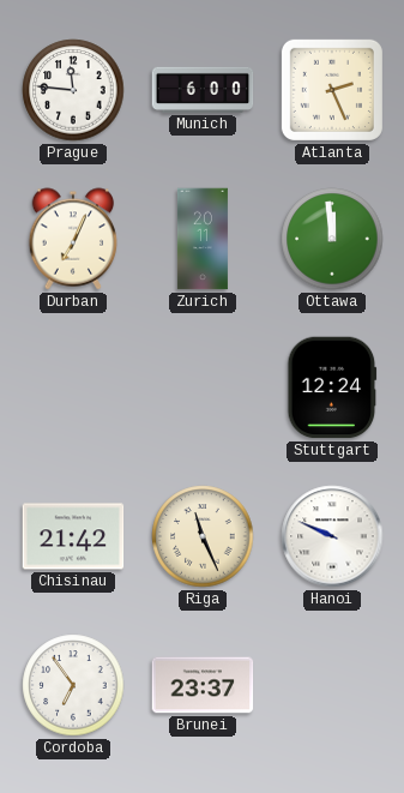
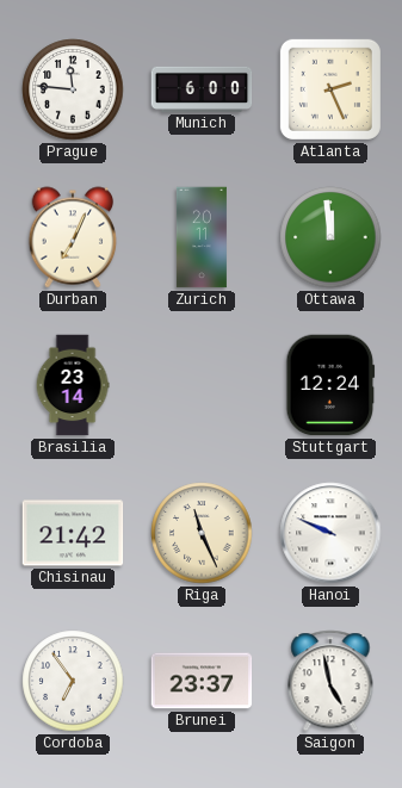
Brasilia: none -> 23:14 (73, 385)
Saigon: none -> 4:58 (330, 681)
